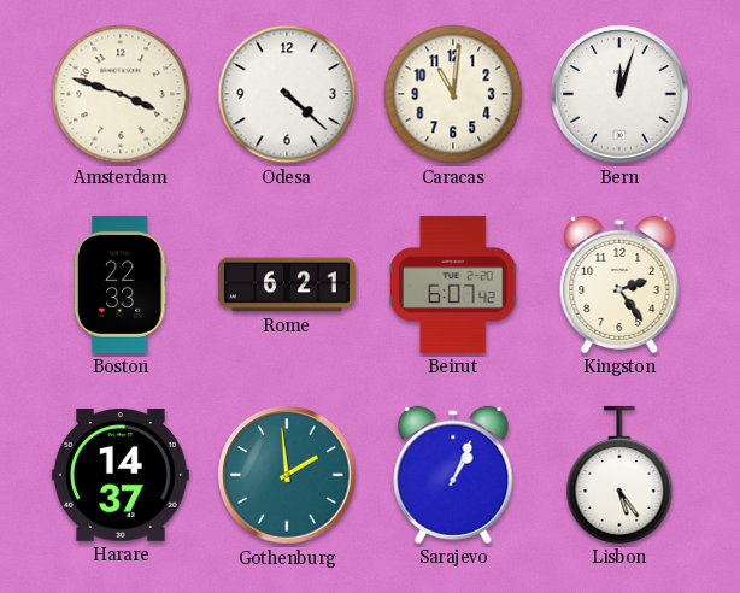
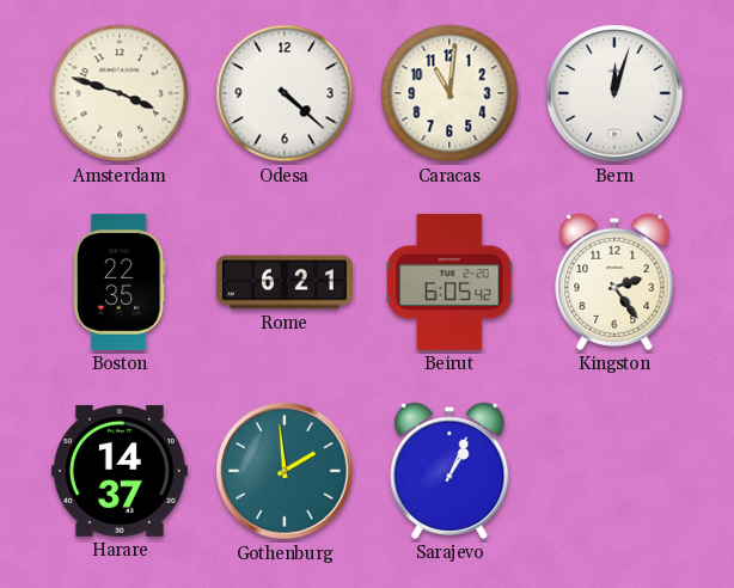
Boston: 22:33 -> 22:35 (120, 282)
Beirut: 6:07 -> 6:05 (449, 282)
Lisbon: 5:24 -> none (619, 475)
